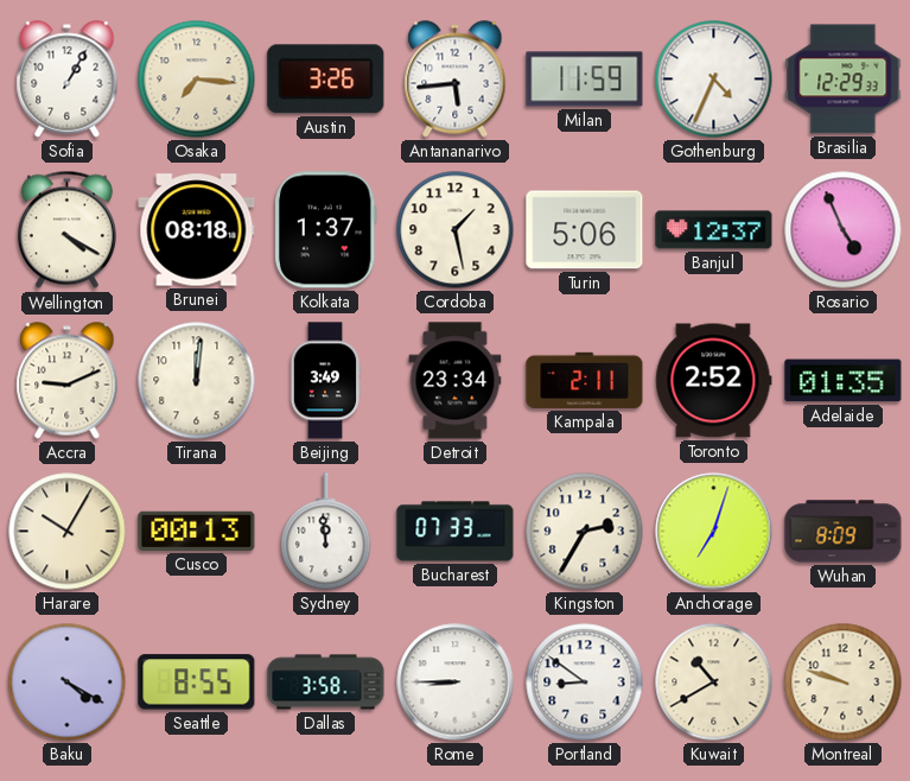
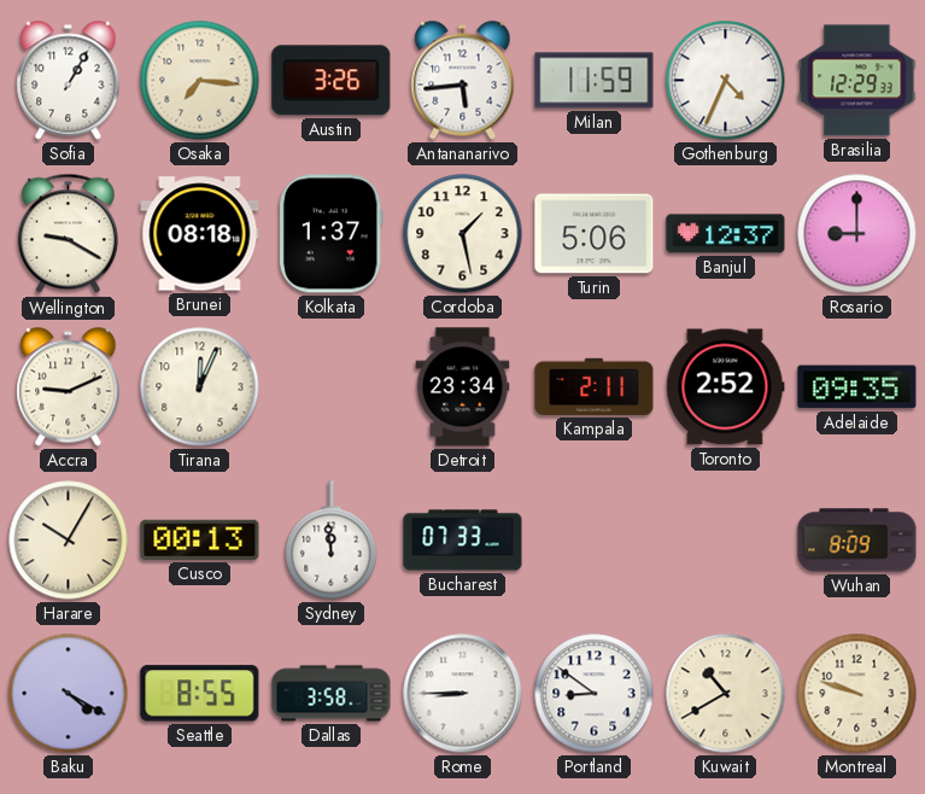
Wellington: 4:20 -> 9:20 (68, 234)
Rosario: 4:56 -> 9:00 (857, 234)
Tirana: 12:01 -> 12:04 (200, 387)
Beijing: 3:49 -> none (324, 381)
Adelaide: 01:35 -> 09:35 (857, 387)
Kingston: 2:35 -> none (585, 532)
Anchorage: 7:03 -> none (714, 532)
